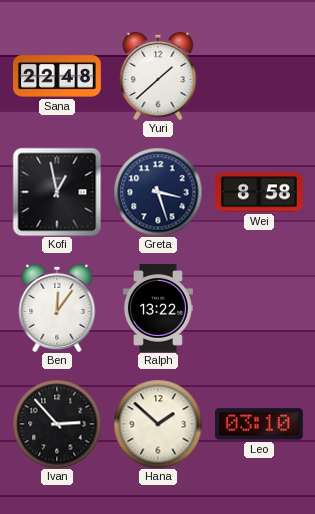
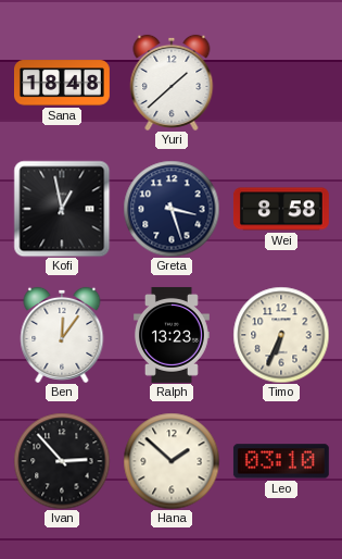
Sana: 22:48 -> 18:48 (63, 83)
Ralph: 13:22 -> 13:23 (172, 335)
Timo: none -> 6:34 (281, 335)
